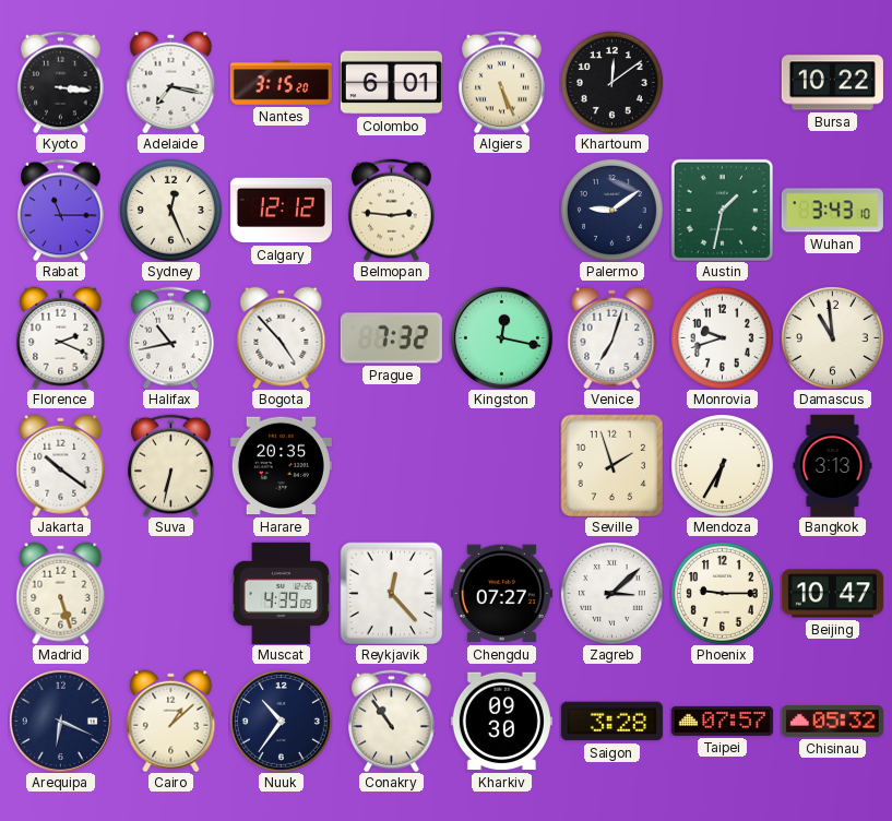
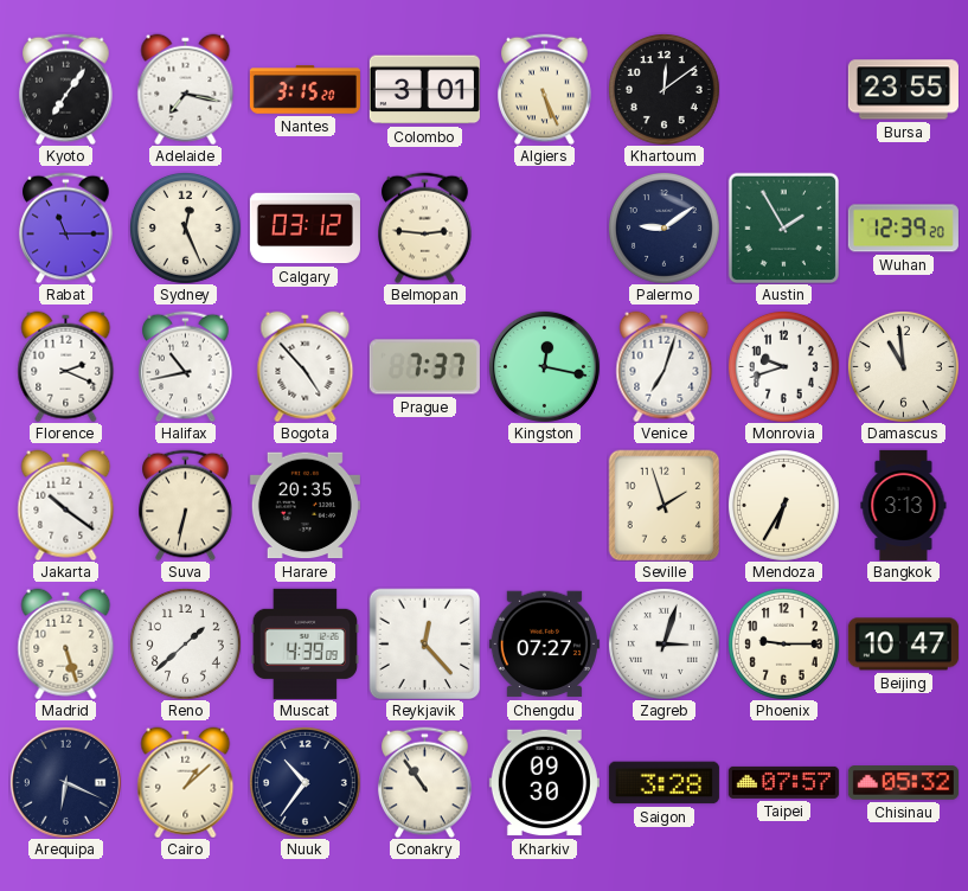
Kyoto: 3:16 -> 7:06 (66, 89)
Colombo: 6:01 -> 3:01 (424, 90)
Bursa: 10:22 -> 23:55 (903, 90)
Calgary: 12:12 -> 03:12 (304, 229)
Austin: 1:32 -> 1:55 (783, 227)
Wuhan: 3:43 -> 12:39 (903, 229)
Prague: 7:32 -> 7:37 (424, 367)
Reno: none -> 1:38 (185, 643)
Zagreb: 3:08 -> 3:03 (664, 643)
